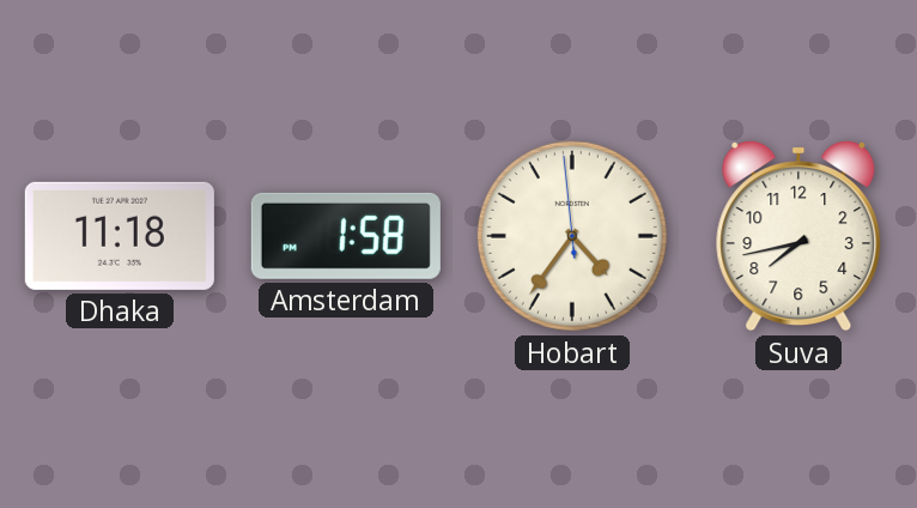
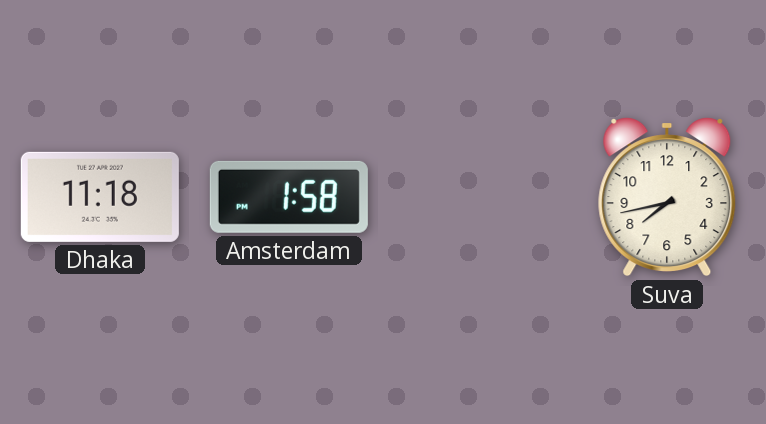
Hobart: 4:35 -> none (572, 236)
